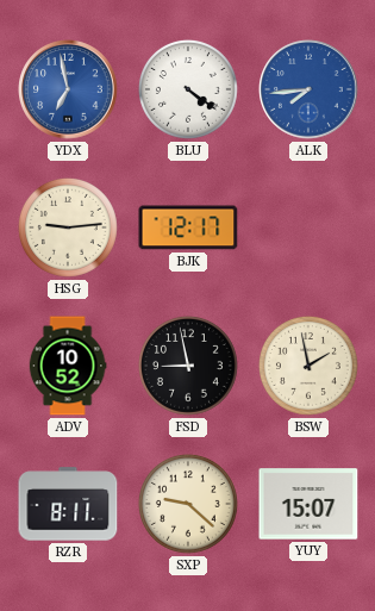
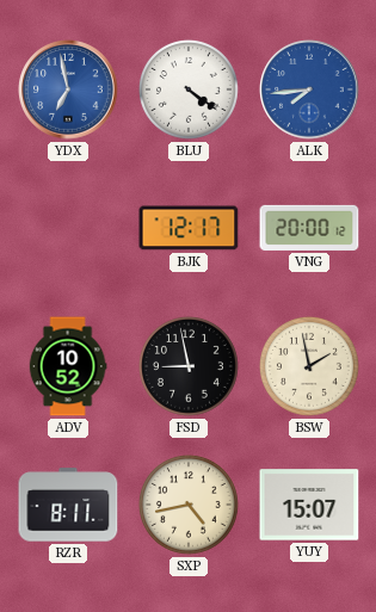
HSG: 9:14 -> none (68, 227)
VNG: none -> 20:00 (309, 228)
SXP: 9:22 -> 4:43 (189, 505)
